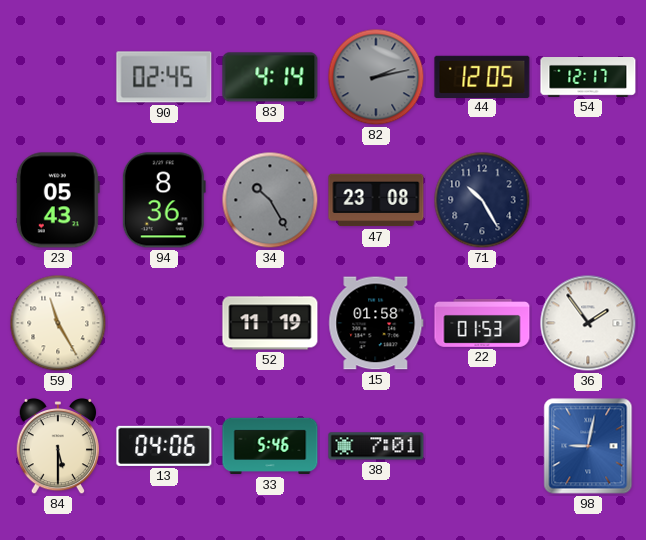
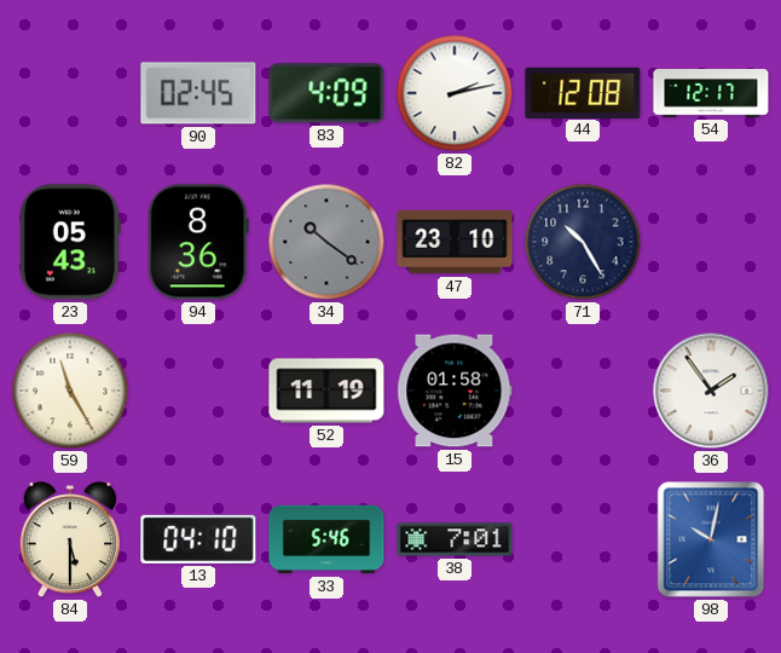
83: 4:14 -> 4:09 (326, 93)
82 dial: grey -> white (455, 93)
44: 12:05 -> 12:08 (583, 92)
34: 10:25 -> 10:21 (326, 242)
47: 23:08 -> 23:10 (455, 242)
22: 01:53 -> none (482, 324)
13: 04:06 -> 04:10 (198, 539)
98: 9:02 -> 10:02 (711, 539)
